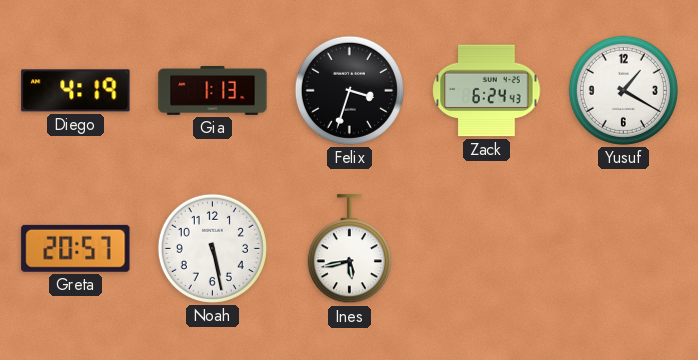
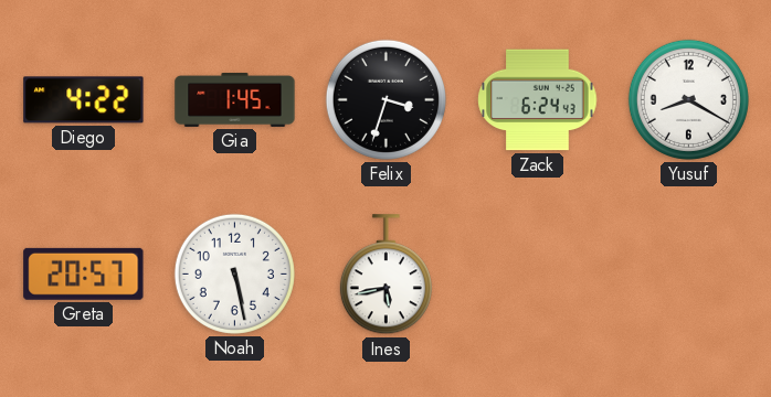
Diego: 4:19 -> 4:22 (84, 100)
Gia: 1:13 -> 1:45 (235, 99)
Yusuf: 1:20 -> 8:20 (688, 99)
